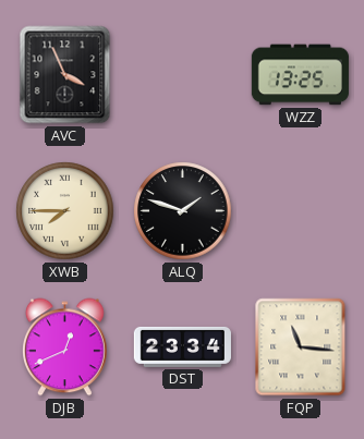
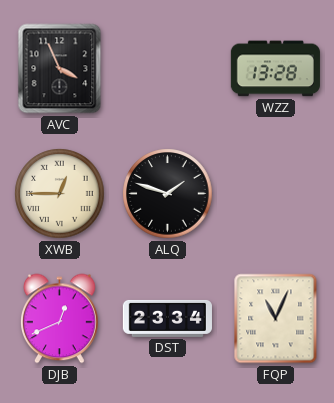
WZZ: 13:25 -> 13:28 (275, 69)
XWB: 7:45 -> 12:45 (60, 194)
FQP: 11:16 -> 11:04 (276, 319)
